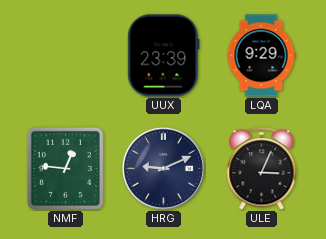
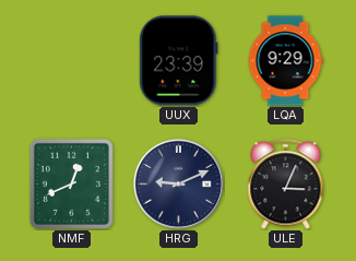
NMF: 12:46 -> 12:41 (71, 183)
